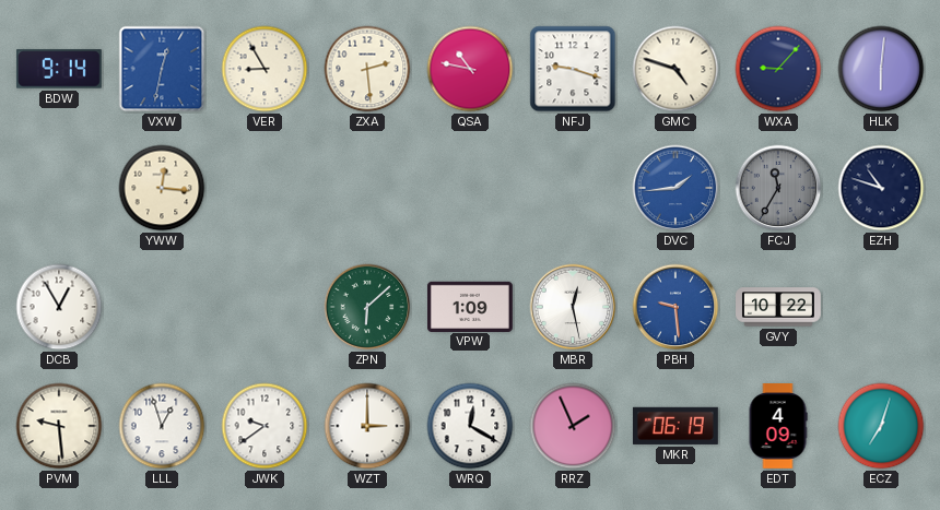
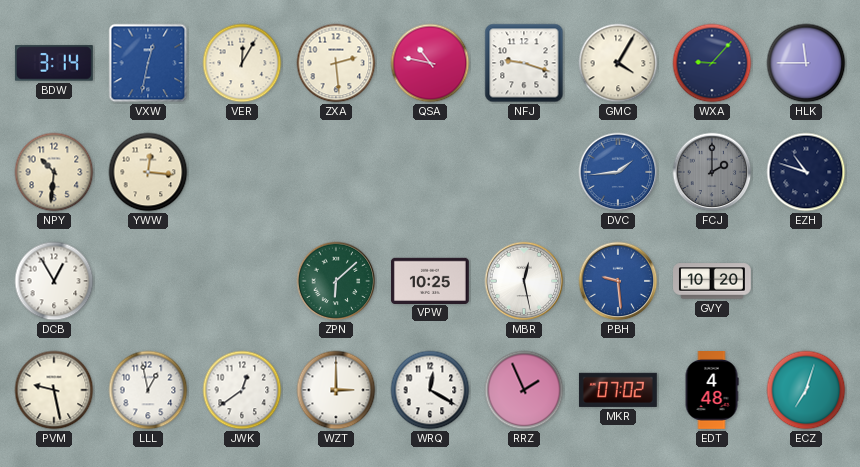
BDW: 9:14 -> 3:14 (54, 63)
VER: 8:55 -> 12:05 (242, 63)
GMC: 4:48 -> 4:05 (618, 63)
HLK: 6:01 -> 11:45 (806, 63)
NPY: none -> 10:31 (54, 172)
FCJ: 11:35 -> 2:00 (712, 172)
VPW: 1:09 -> 10:25 (431, 280)
GVY: 10:22 -> 10:20 (713, 281)
PVM: 9:29 -> 9:28 (54, 390)
LLL: 12:57 -> 12:58 (148, 390)
JWK: 9:39 -> 12:39 (242, 390)
MKR: 06:19 -> 07:02 (618, 390)
EDT: 4:09 -> 4:48 (712, 391)
